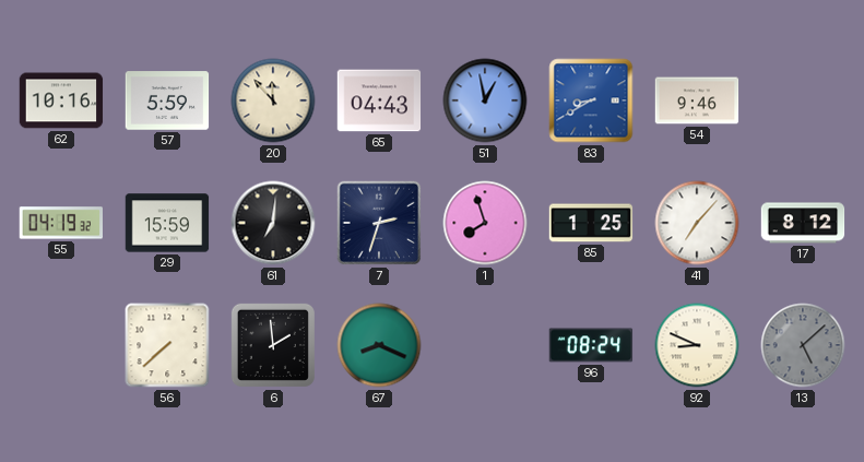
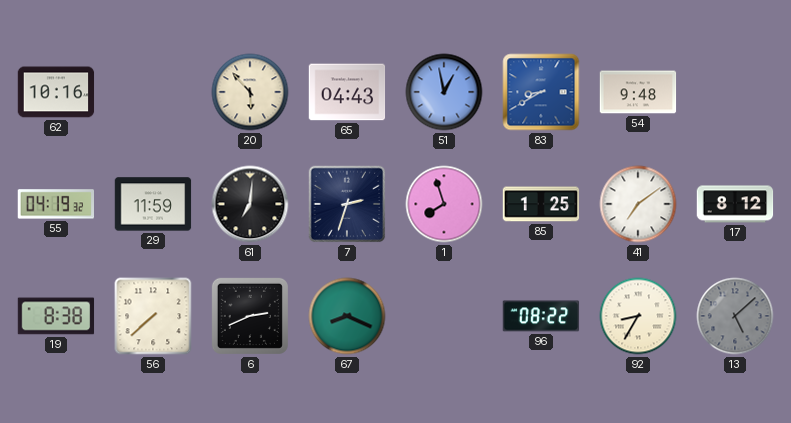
57: 5:59 -> none (167, 100)
20: 11:53 -> 5:53 (250, 92)
54: 9:46 -> 9:48 (638, 92)
29: 15:59 -> 11:59 (153, 204)
41: 7:07 -> 7:09 (638, 204)
19: none -> 8:38 (56, 316)
6: 1:59 -> 2:41 (250, 316)
96: 08:24 -> 08:22 (541, 316)
92: 8:49 -> 8:35 (638, 316)
